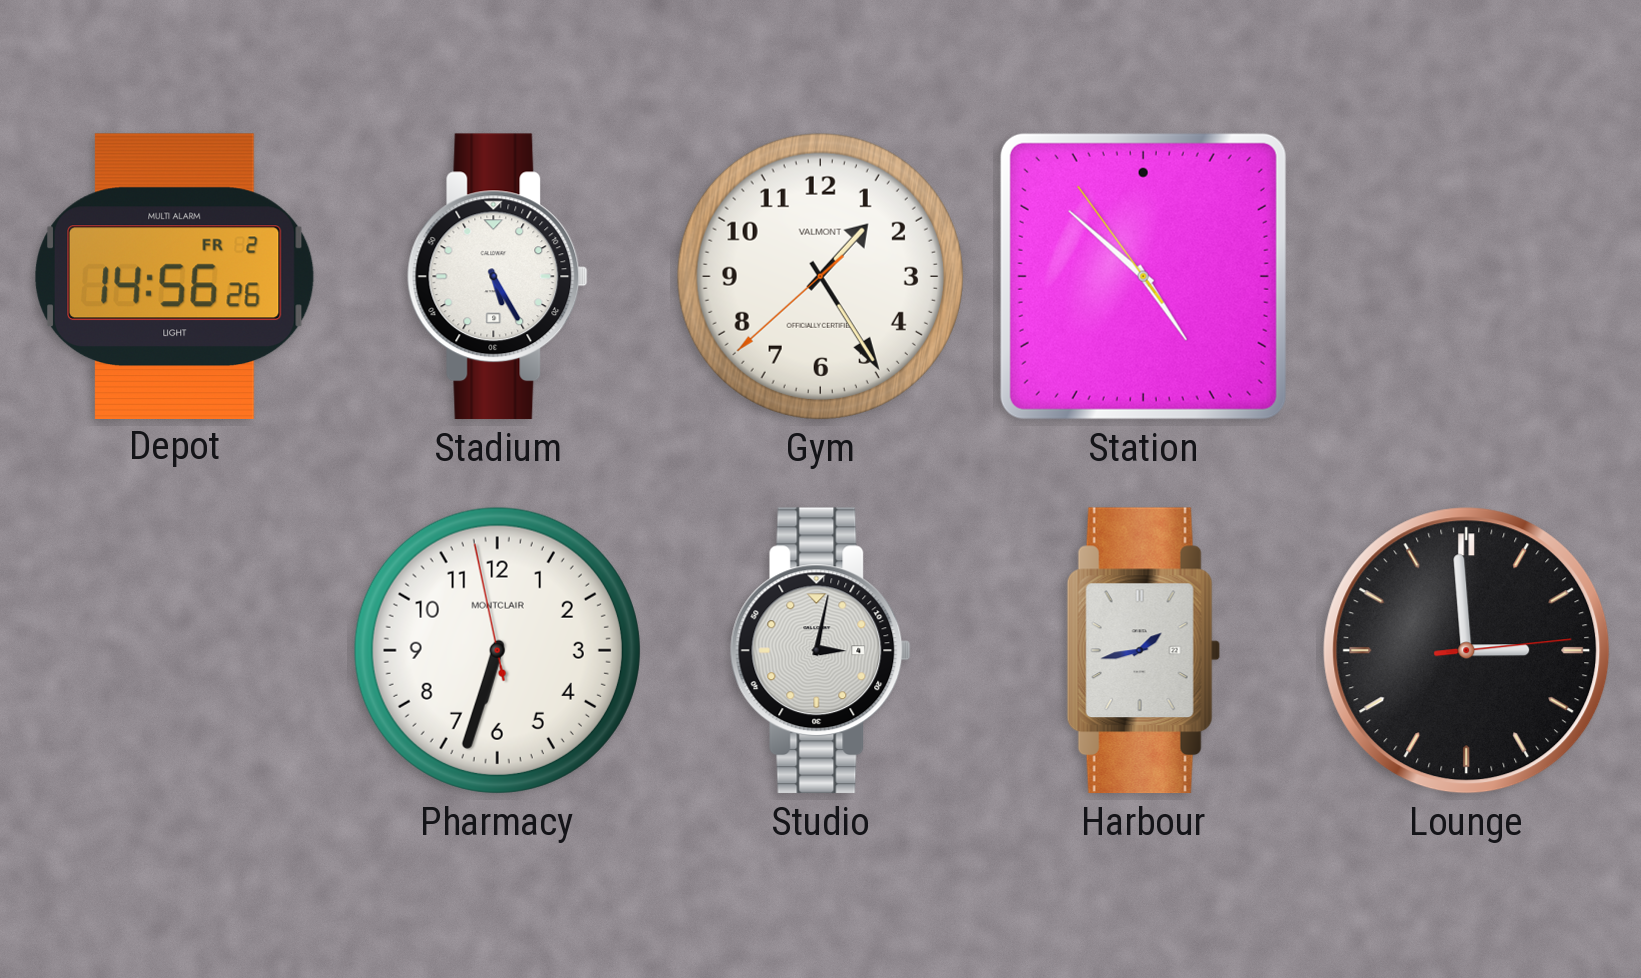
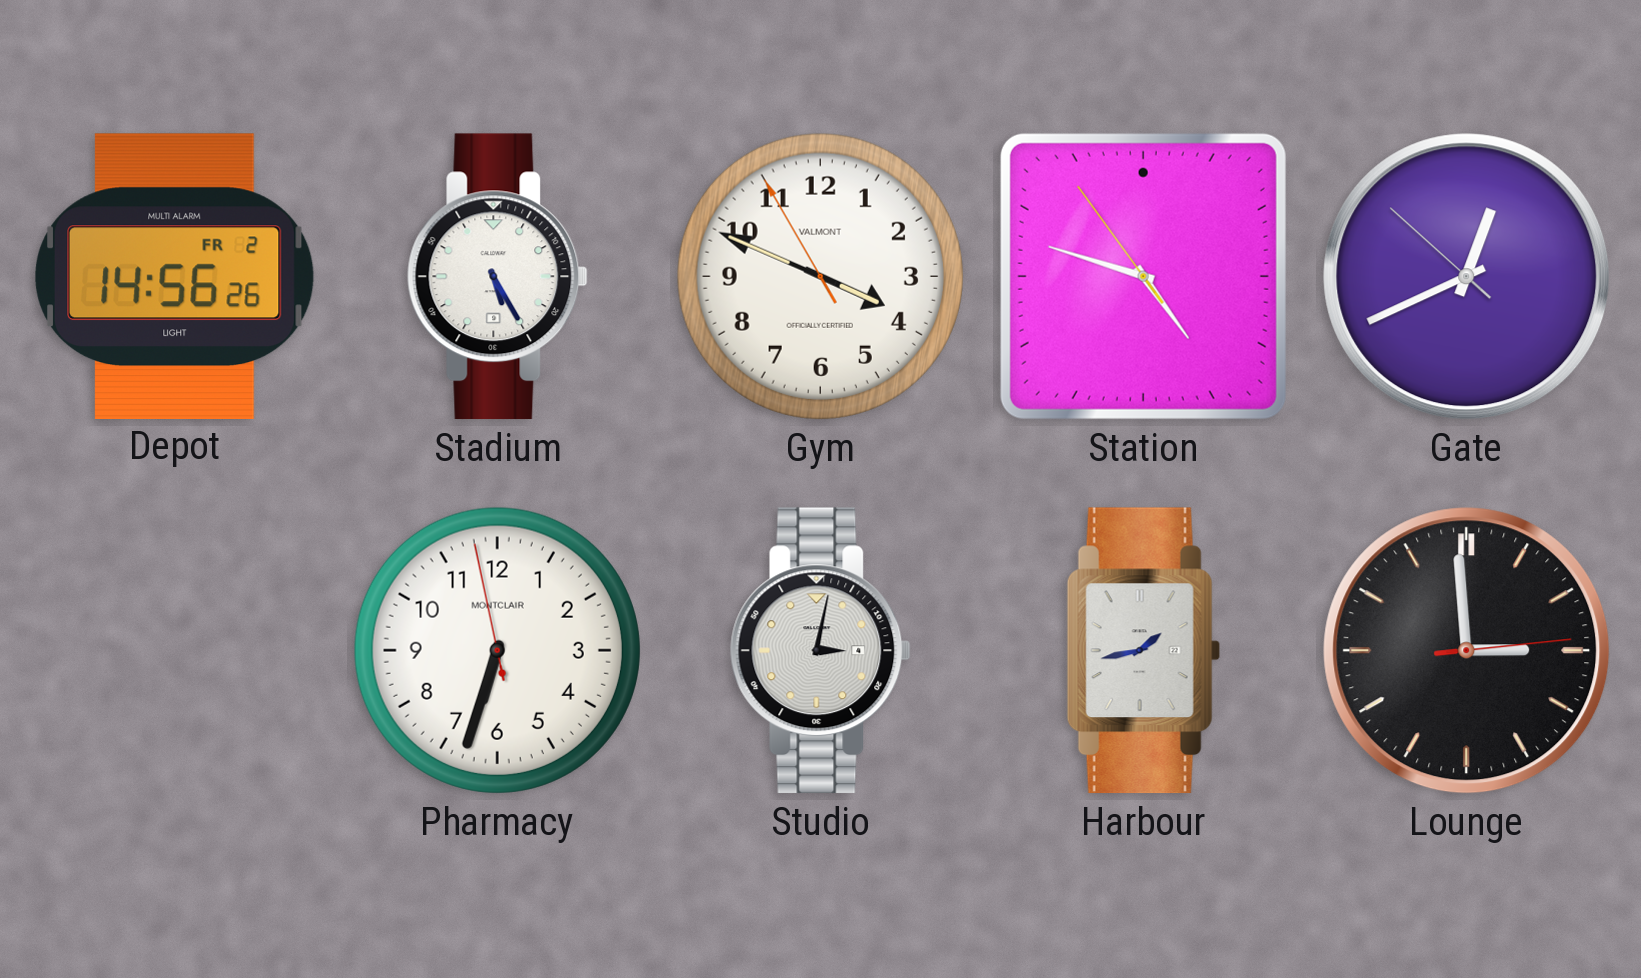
Gym: 1:24 -> 3:48 (820, 276)
Station: 4:51 -> 4:47 (1143, 276)
Gate: none -> 12:40 (1467, 277)
